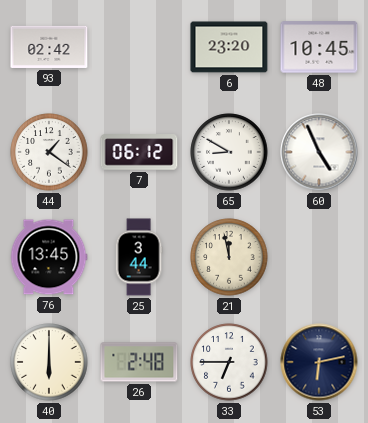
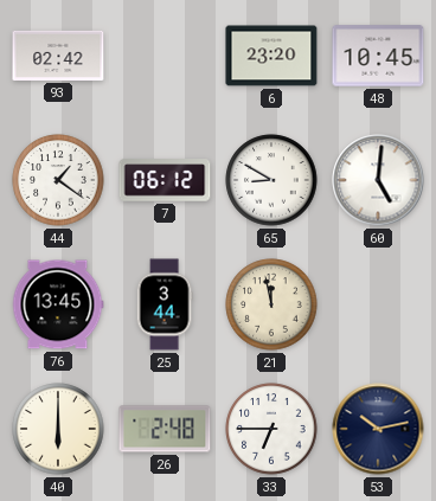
60: 4:56 -> 5:01 (378, 180)
53: 6:13 -> 10:13 (378, 429)
